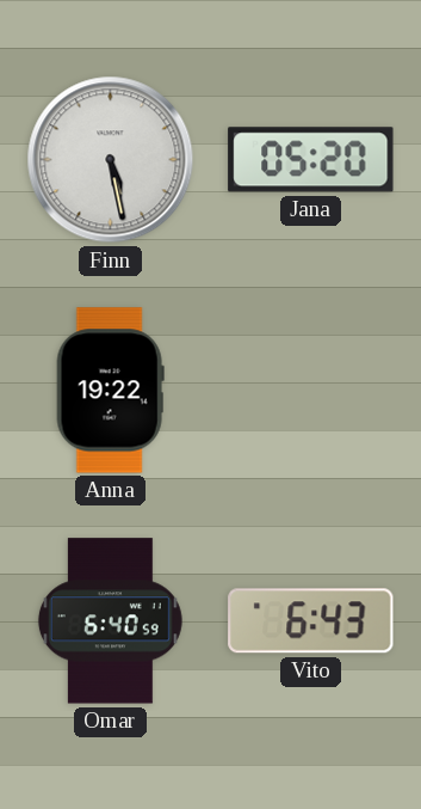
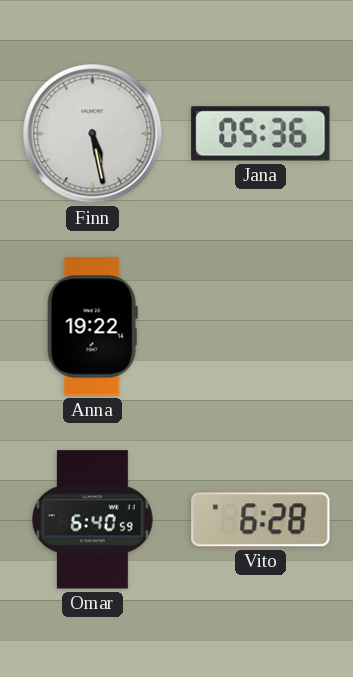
Jana: 05:20 -> 05:36 (261, 134)
Vito: 6:43 -> 6:28 (261, 520)
